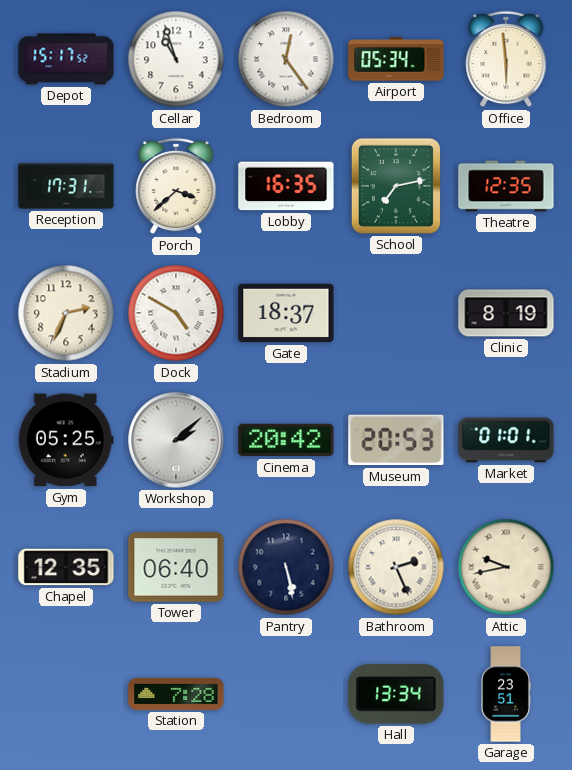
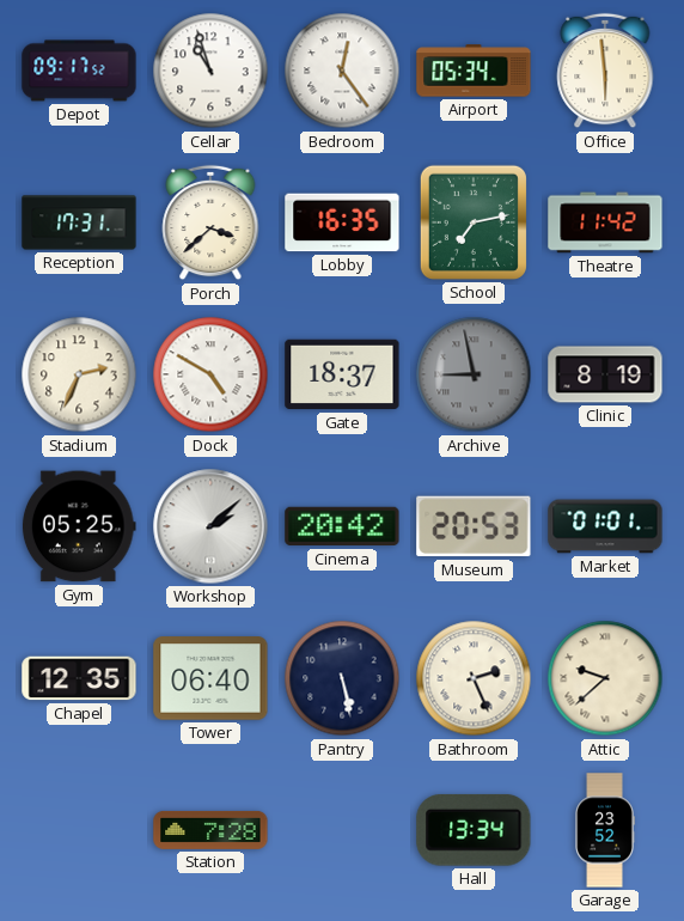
Depot: 15:17 -> 09:17 (79, 71)
Theatre: 12:35 -> 11:42 (605, 222)
Archive: none -> 8:58 (474, 374)
Attic: 9:43 -> 9:38 (605, 678)
Garage: 23:51 -> 23:52 (605, 830)
